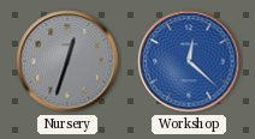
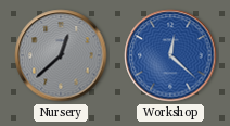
Nursery: 12:33 -> 12:38 (61, 55)
